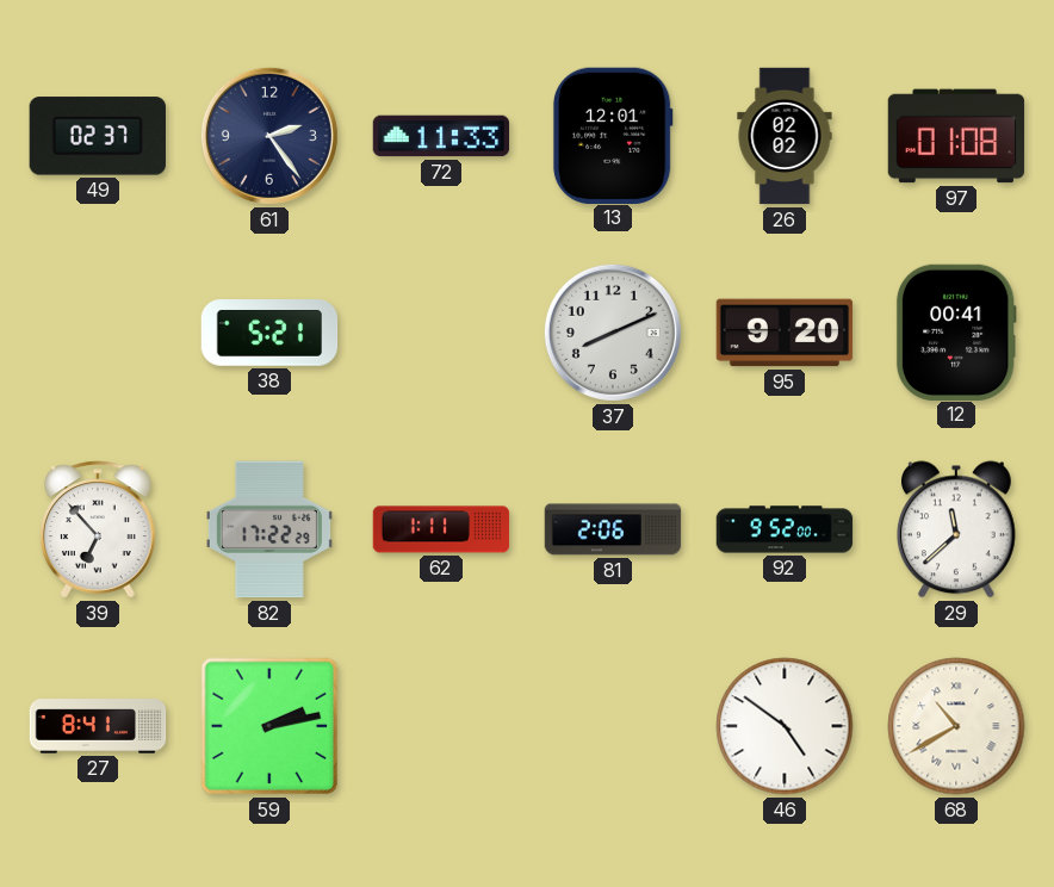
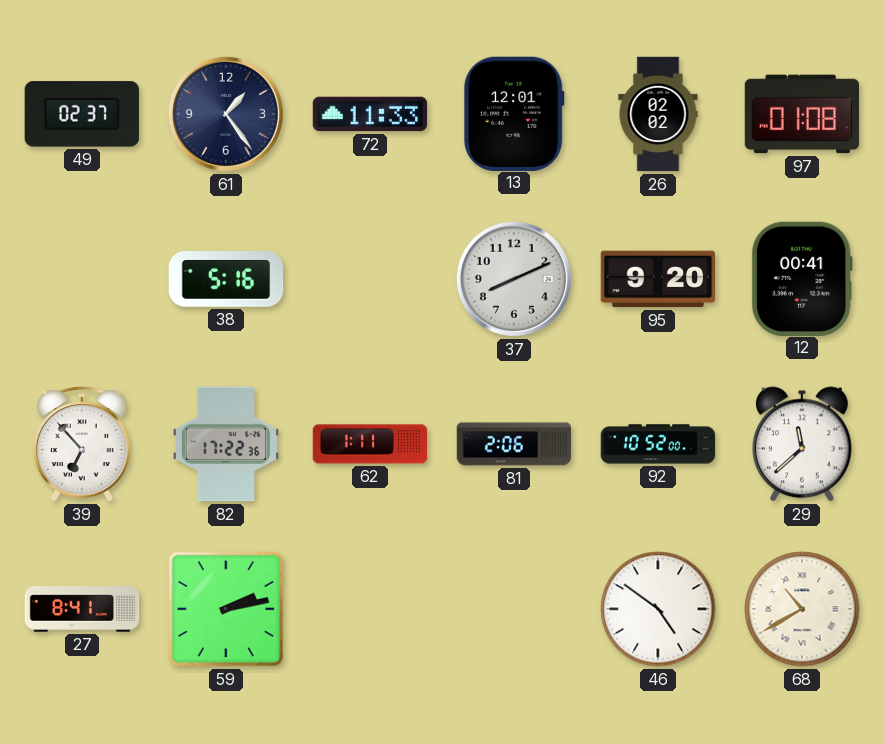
61: 2:24 -> 1:24 (226, 114)
38: 5:21 -> 5:16 (226, 279)
82: 17:22:29 -> 17:22:36 (226, 444)
92: 9:52 -> 10:52 (658, 444)
